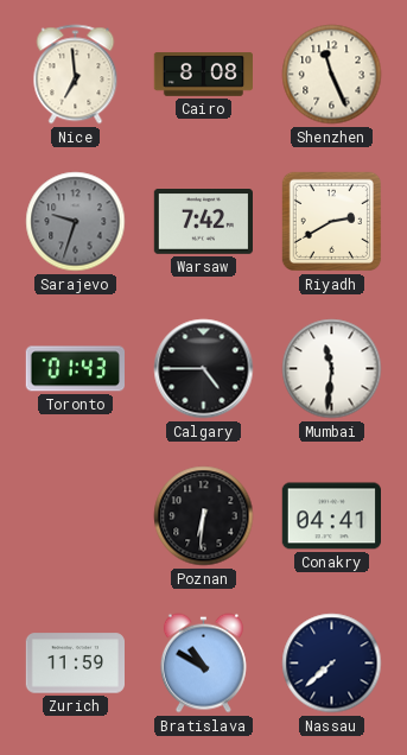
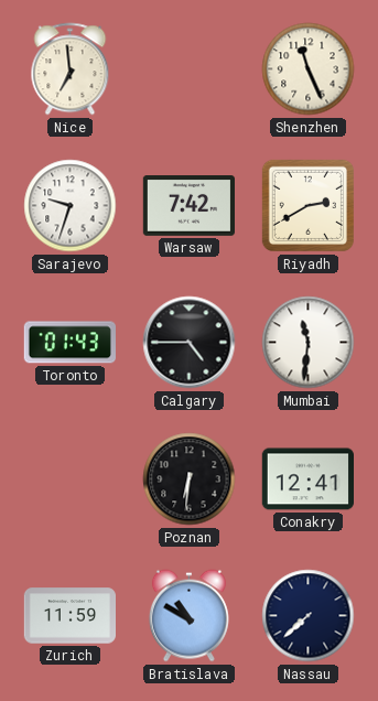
Cairo: 8:08 -> none (203, 75)
Sarajevo dial: grey -> white (71, 206)
Conakry: 04:41 -> 12:41 (307, 479)
